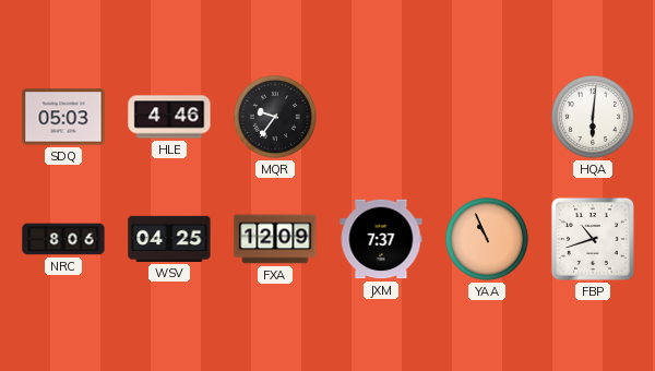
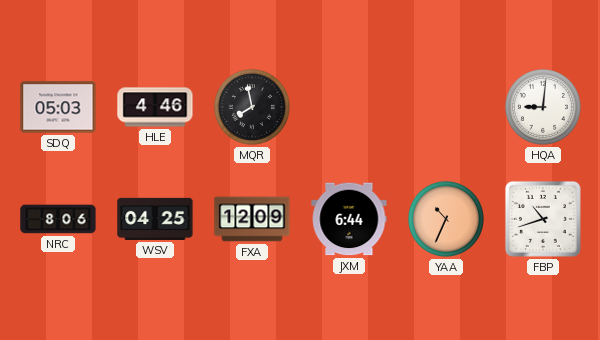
MQR: 9:36 -> 7:58 (252, 107)
HQA: 6:01 -> 9:01 (543, 107)
JXM: 7:37 -> 6:44 (349, 219)
YAA: 10:56 -> 10:34 (446, 219)
